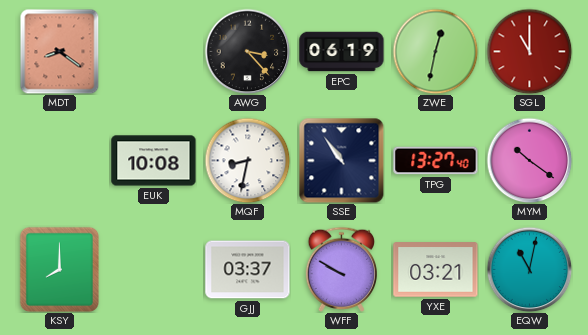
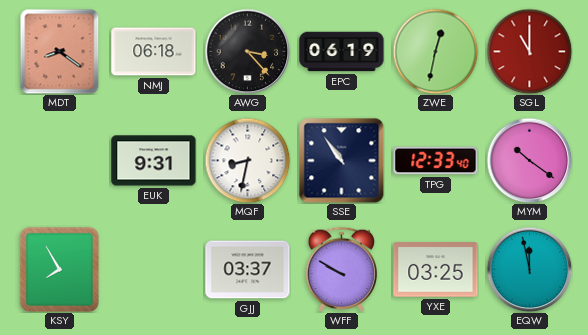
NMJ: none -> 06:18 (154, 52)
EUK: 10:08 -> 9:31 (154, 161)
TPG: 13:27 -> 12:33 (436, 161)
KSY: 8:00 -> 7:55 (59, 269)
YXE: 03:21 -> 03:25 (436, 270)
EQW: 11:02 -> 11:58 (529, 269)
